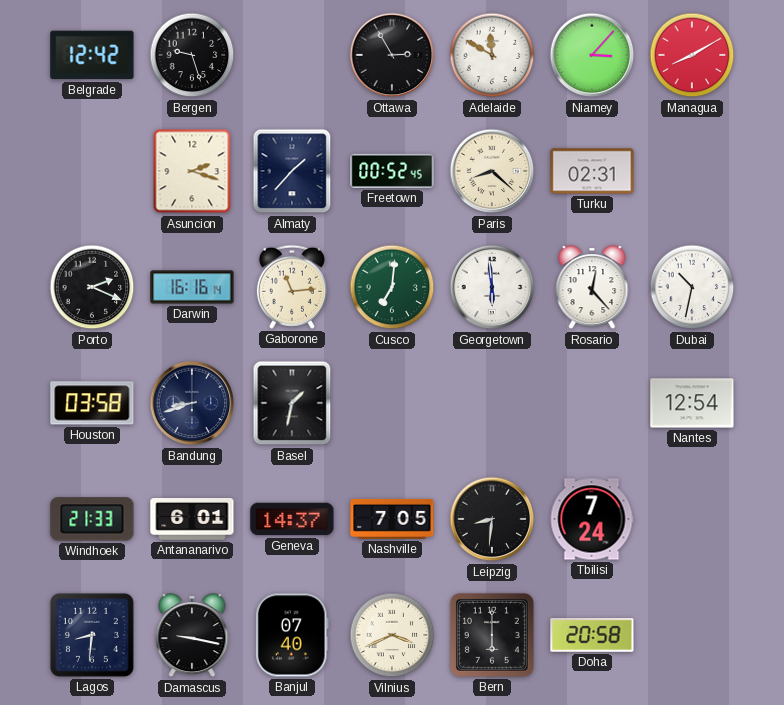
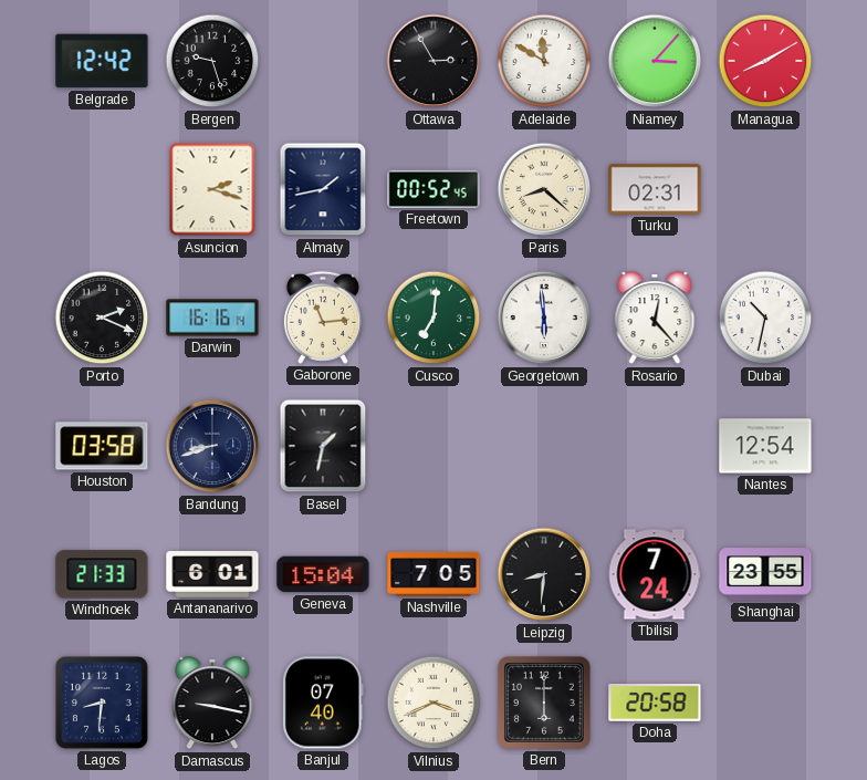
Almaty: 1:37 -> 1:43 (323, 189)
Geneva: 14:37 -> 15:04 (323, 574)
Shanghai: none -> 23:55 (765, 574)
